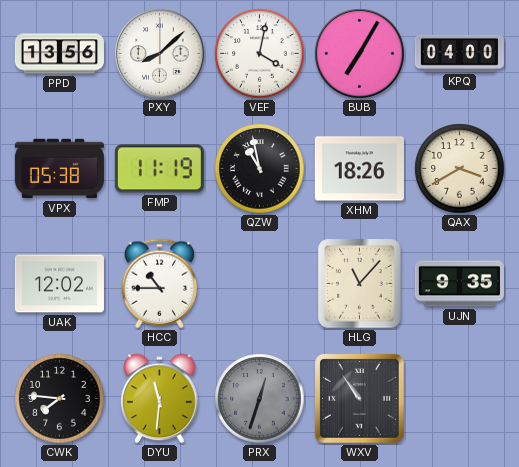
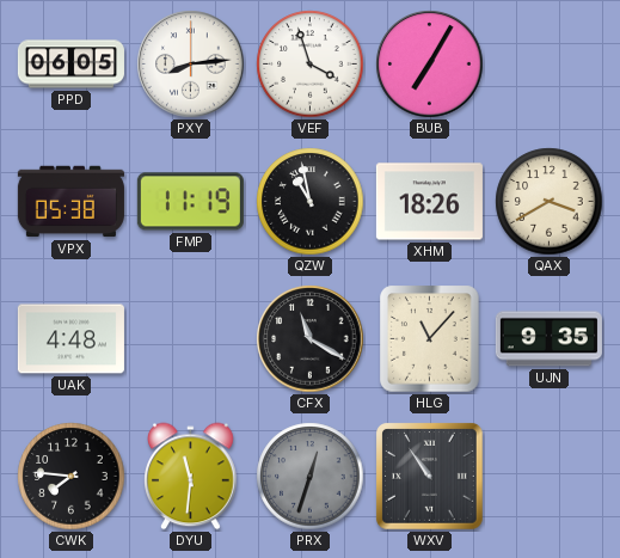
PPD: 13:56 -> 06:05 (70, 65)
PXY: 8:08 -> 8:14 (191, 65)
VEF: 4:02 -> 3:57 (311, 65)
KPQ: 04:00 -> none (459, 53)
UAK: 12:02 -> 4:48 (70, 339)
HCC: 10:45 -> none (160, 284)
CFX: none -> 11:20 (311, 339)
